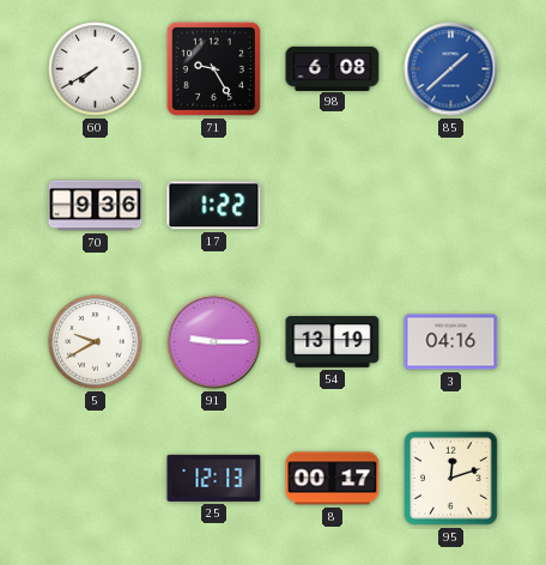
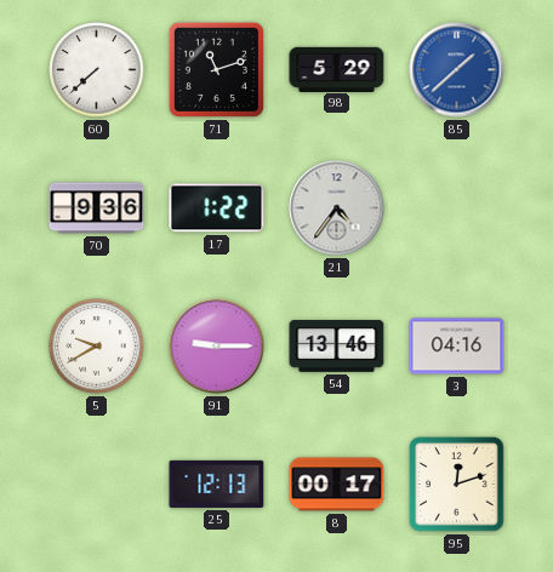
60: 7:40 -> 7:38 (97, 70)
71: 9:25 -> 11:12 (216, 69)
98: 6:08 -> 5:29 (337, 69)
21: none -> 4:36 (337, 208)
54: 13:19 -> 13:46 (337, 347)
